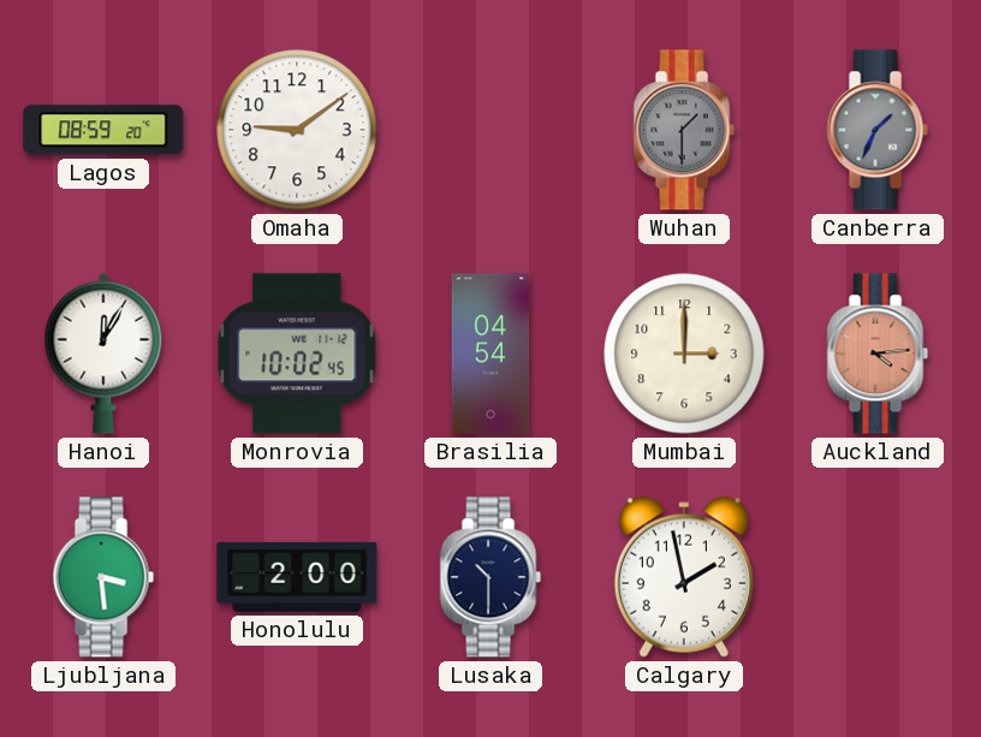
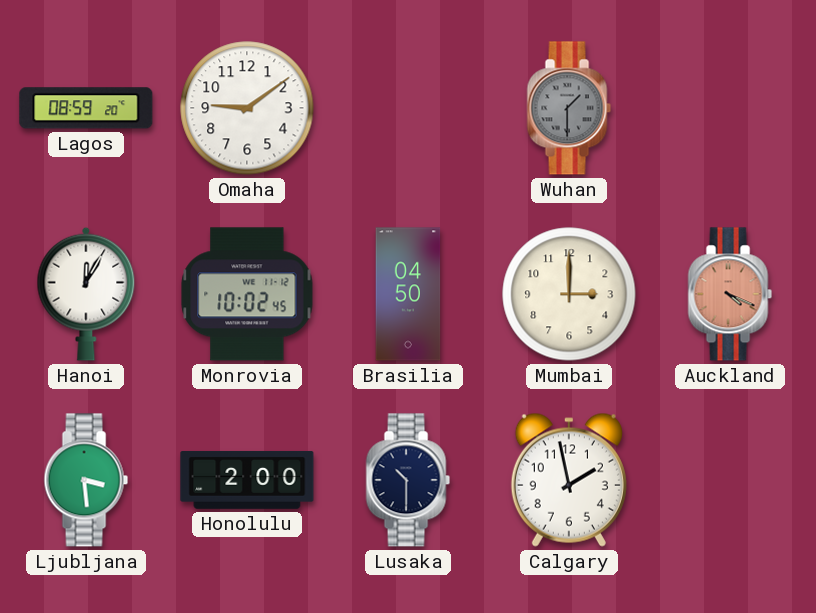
Canberra: 1:34 -> none (878, 130)
Brasilia: 04:54 -> 04:50 (408, 294)
Auckland: 4:14 -> 4:19 (730, 294)
